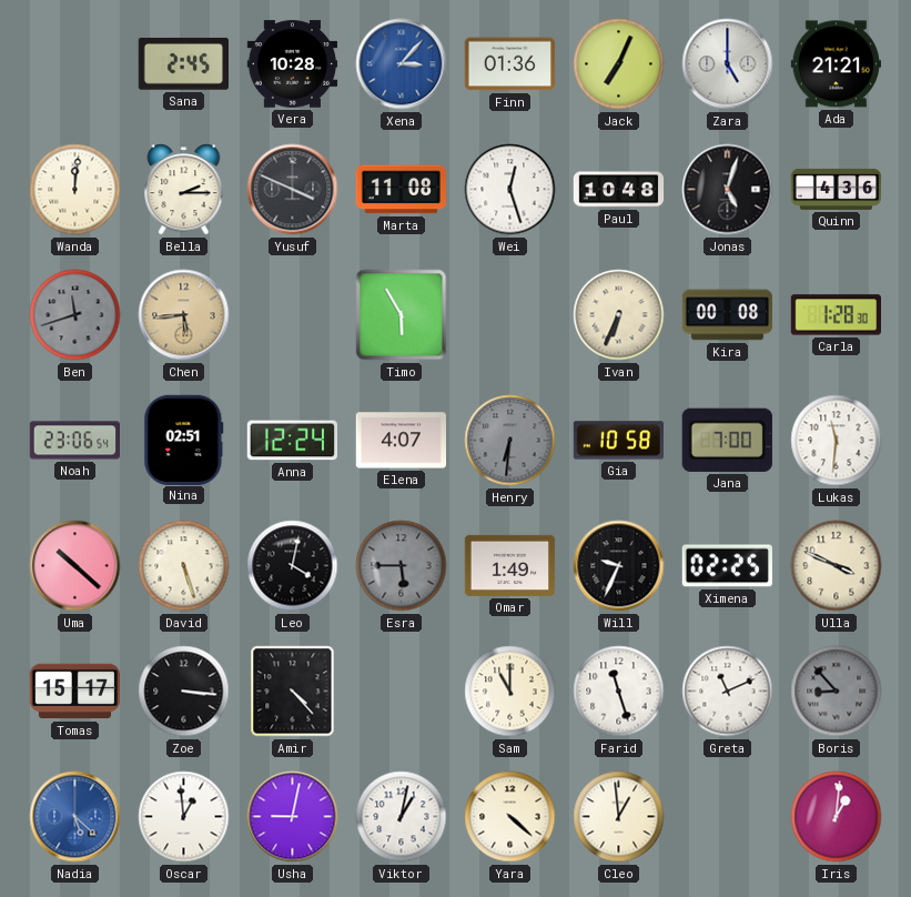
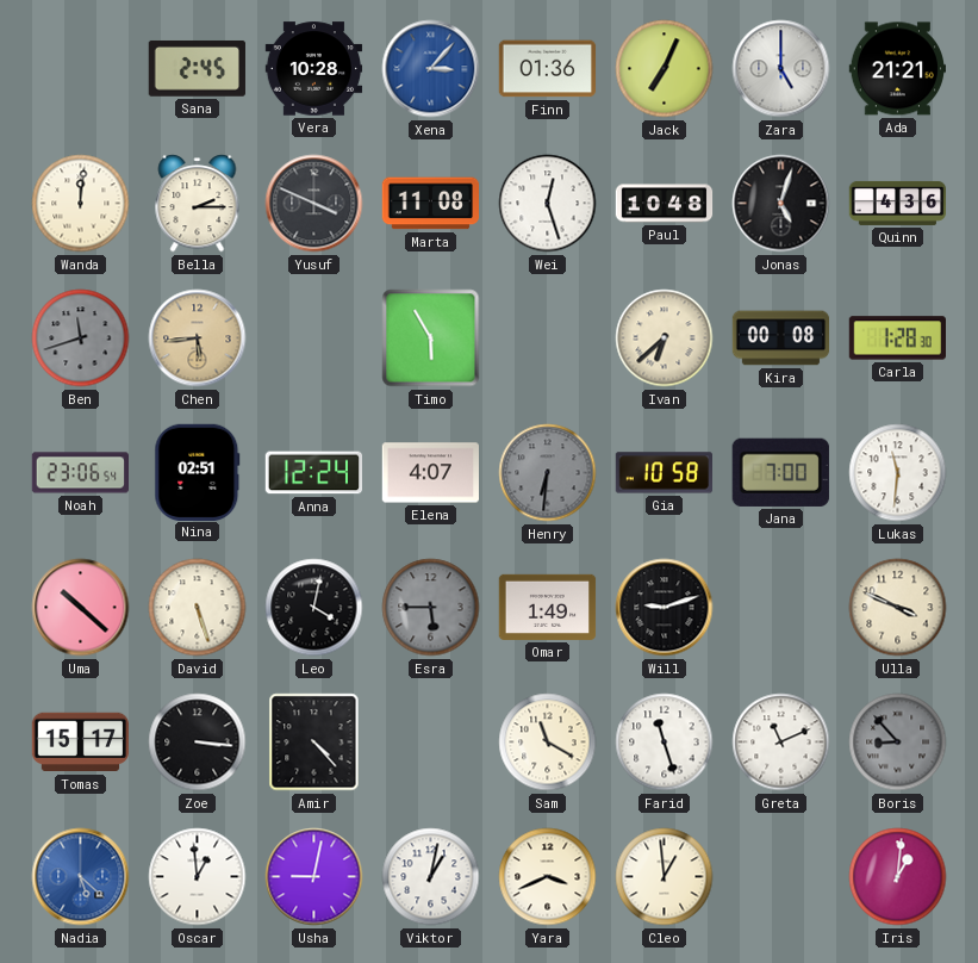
Ivan: 6:34 -> 6:38 (665, 338)
Will: 9:34 -> 9:12 (665, 608)
Ximena: 02:25 -> none (727, 566)
Sam: 11:00 -> 11:20 (548, 743)
Yara: 4:22 -> 3:41 (548, 877)
